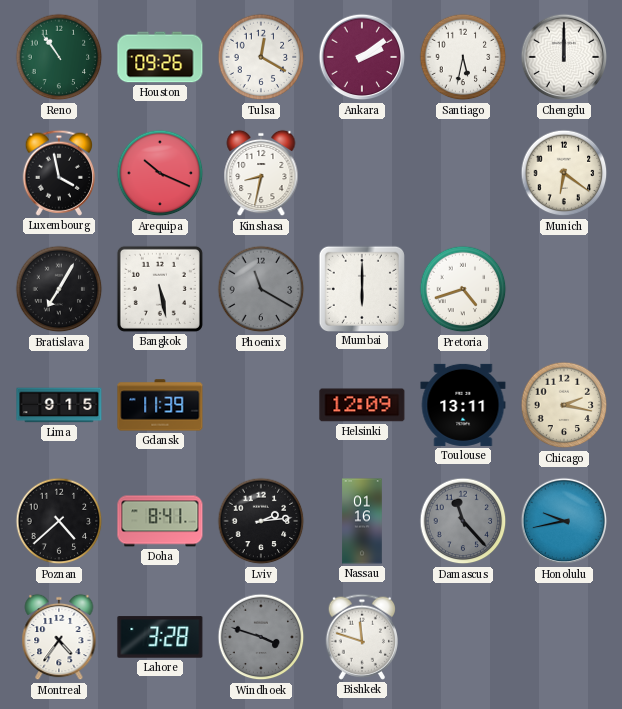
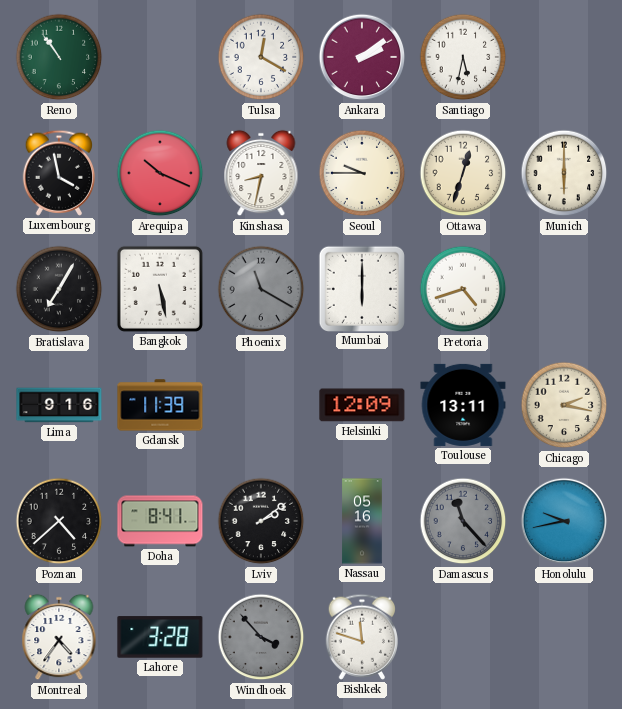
Houston: 09:26 -> none (160, 57)
Chengdu: 12:00 -> none (564, 57)
Seoul: none -> 9:45 (362, 173)
Ottawa: none -> 12:33 (463, 173)
Munich: 6:21 -> 6:00 (564, 173)
Lima: 9:15 -> 9:16 (59, 405)
Lviv: 2:14 -> 2:09 (261, 521)
Nassau: 01:16 -> 05:16 (362, 521)
Windhoek: 3:48 -> 3:53 (261, 637)
